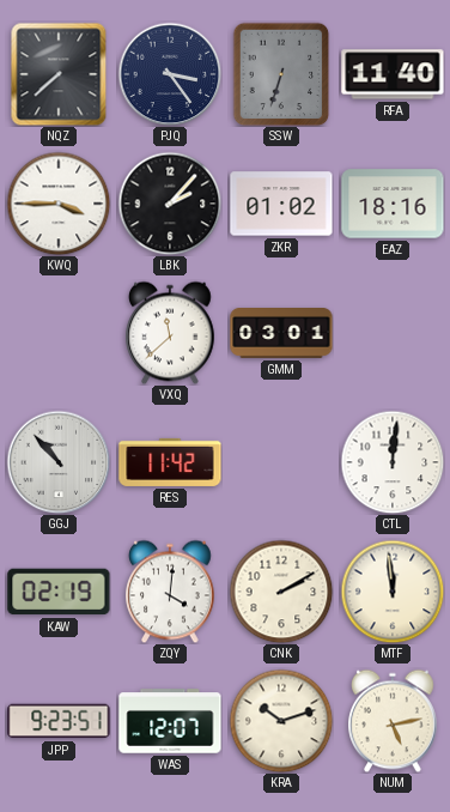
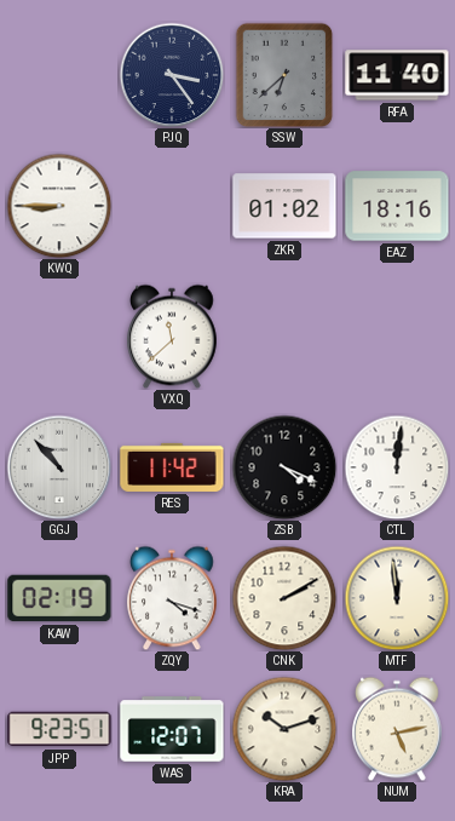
NQZ: 7:38 -> none (59, 74)
SSW: 6:33 -> 6:38 (284, 75)
KWQ: 3:45 -> 8:45 (59, 206)
LBK: 2:07 -> none (170, 204)
GMM: 03:01 -> none (281, 334)
ZSB: none -> 4:19 (284, 467)
ZQY: 4:01 -> 4:18 (173, 598)
